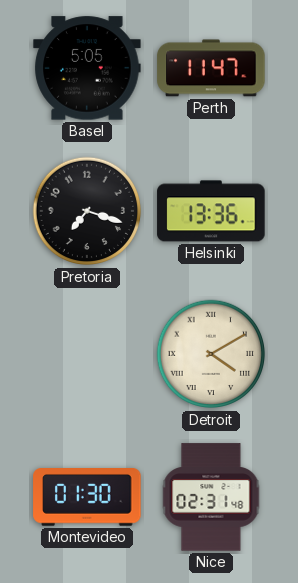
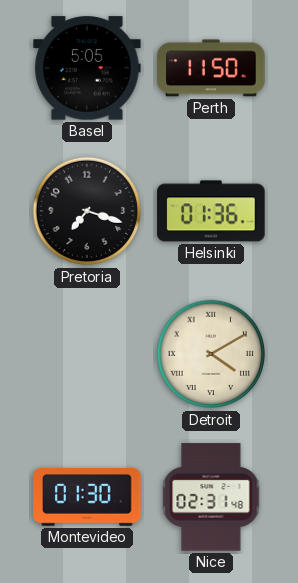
Perth: 11:47 -> 11:50 (211, 68)
Helsinki: 13:36 -> 01:36 (211, 211)
